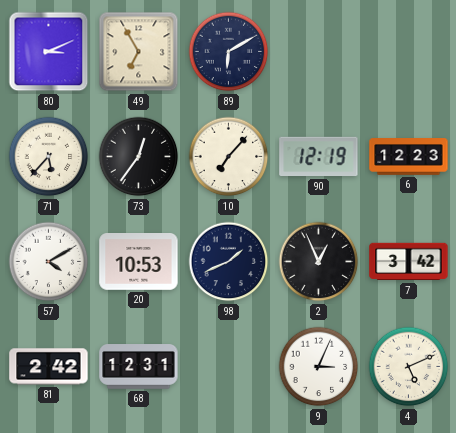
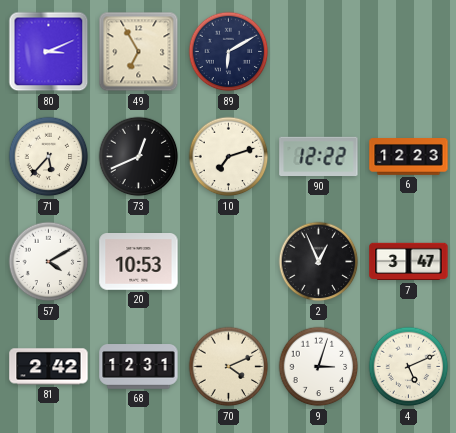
73: 12:36 -> 12:41 (139, 157)
10: 7:07 -> 7:12 (229, 157)
90: 12:19 -> 12:22 (319, 157)
98: 1:41 -> none (229, 262)
7: 3:42 -> 3:47 (409, 262)
70: none -> 4:11 (229, 367)
9: 3:04 -> 3:03 (319, 367)
